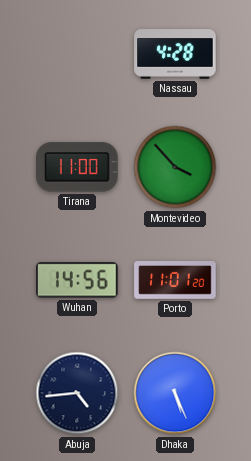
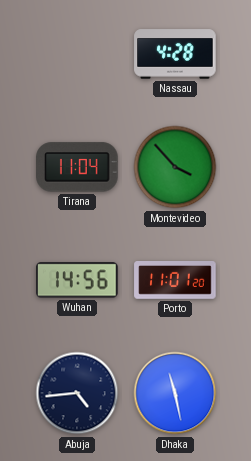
Tirana: 11:00 -> 11:04 (77, 167)
Dhaka: 5:26 -> 11:28 (175, 393)
